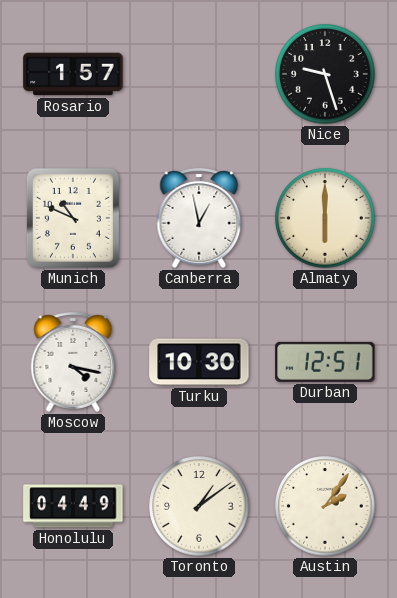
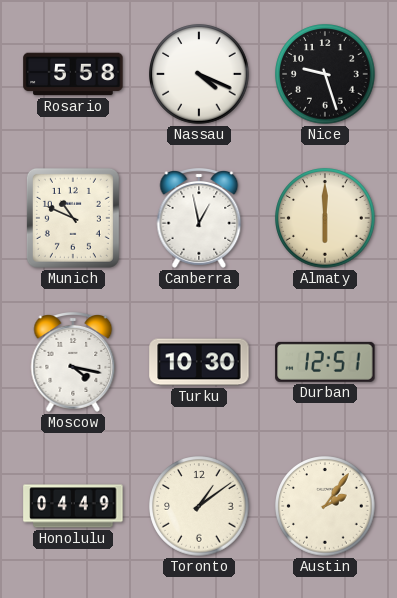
Rosario: 1:57 -> 5:58 (73, 74)
Nassau: none -> 4:19 (199, 74)
